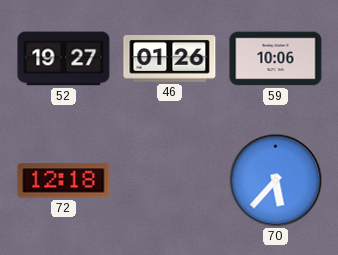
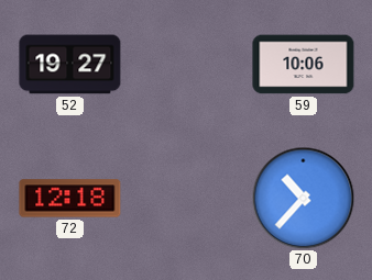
46: 01:26 -> none (170, 59)
70: 5:37 -> 10:37 (303, 198)
